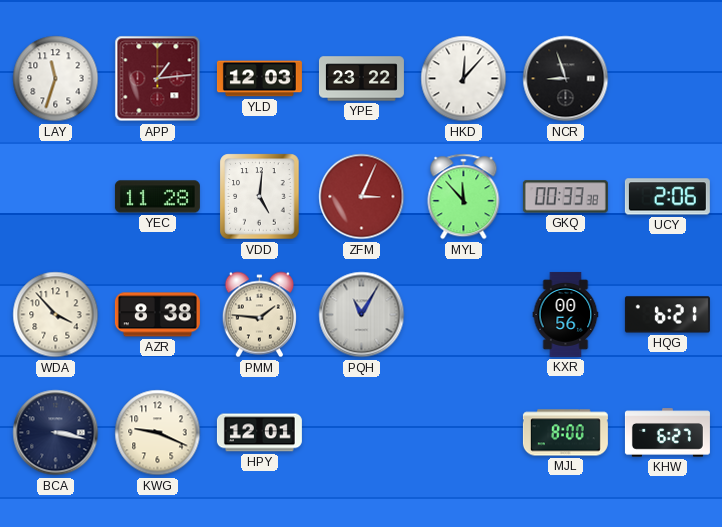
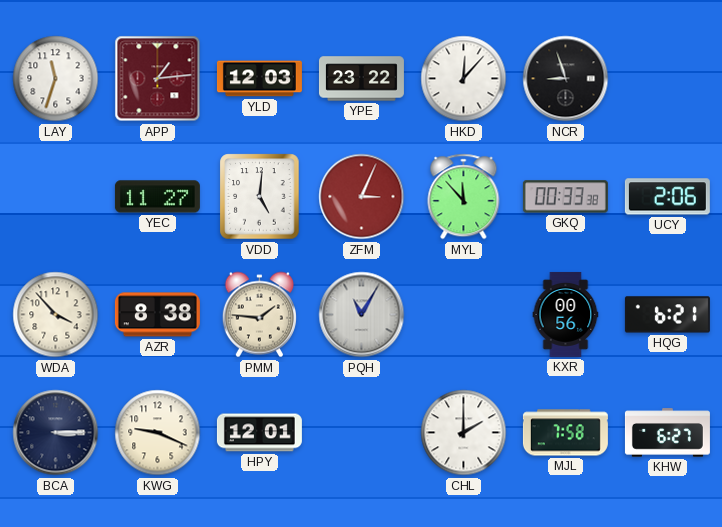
YEC: 11:28 -> 11:27 (157, 197)
BCA: 3:17 -> 3:15 (56, 433)
CHL: none -> 2:00 (464, 433)
MJL: 8:00 -> 7:58 (565, 433)
